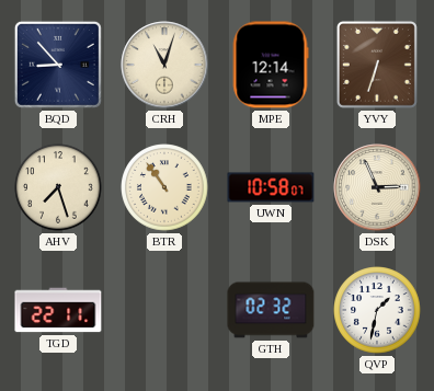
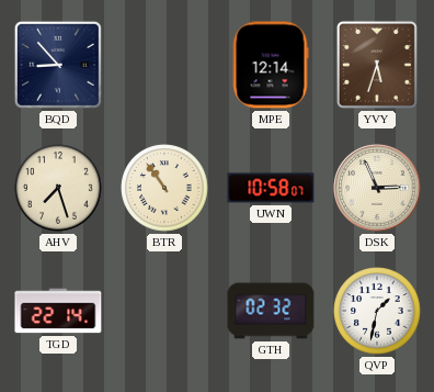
CRH: 11:03 -> none (164, 65)
YVY: 6:33 -> 5:33 (377, 65)
TGD: 22:11 -> 22:14 (58, 311)
